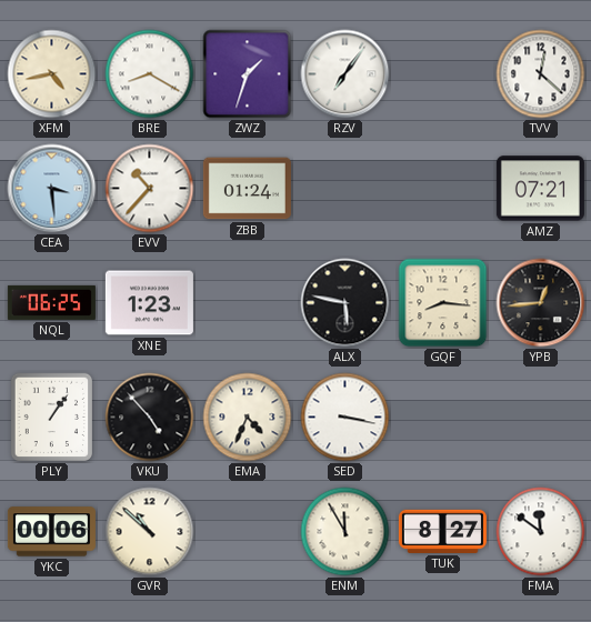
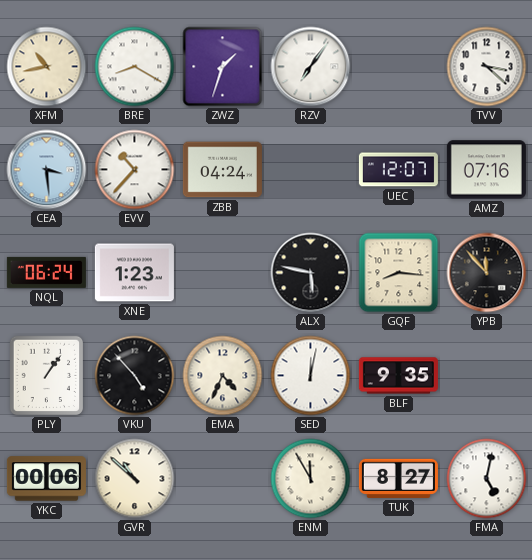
XFM: 4:43 -> 10:43 (47, 67)
TVV: 12:22 -> 3:22 (487, 67)
ZBB: 01:24 -> 04:24 (222, 170)
UEC: none -> 12:07 (398, 170)
AMZ: 07:21 -> 07:16 (486, 170)
NQL: 06:25 -> 06:24 (46, 272)
YPB: 12:44 -> 11:53 (487, 273)
SED: 3:17 -> 12:02 (311, 376)
BLF: none -> 9:35 (398, 376)
FMA: 11:51 -> 5:02 (487, 479)
